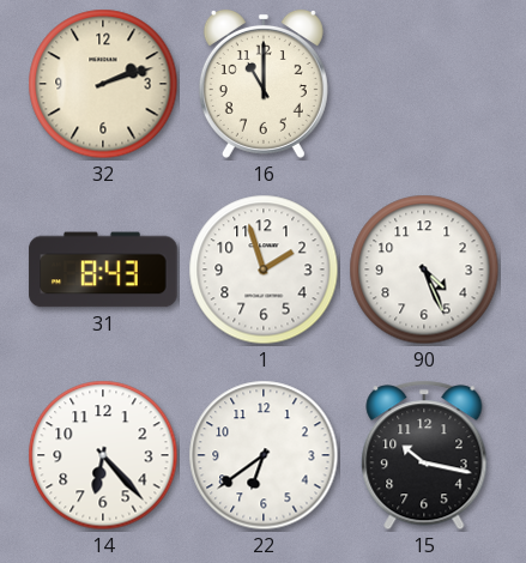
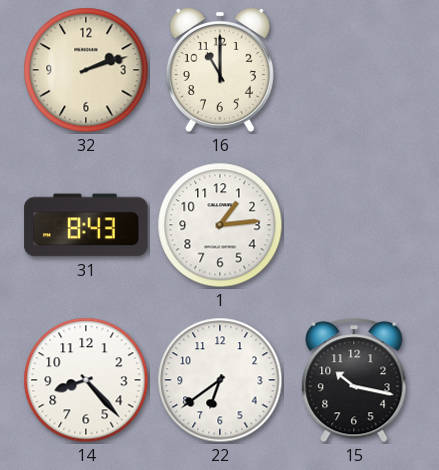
1: 1:57 -> 1:14 (220, 225)
90: 4:26 -> none (424, 270)
14: 6:23 -> 8:23 (86, 380)
